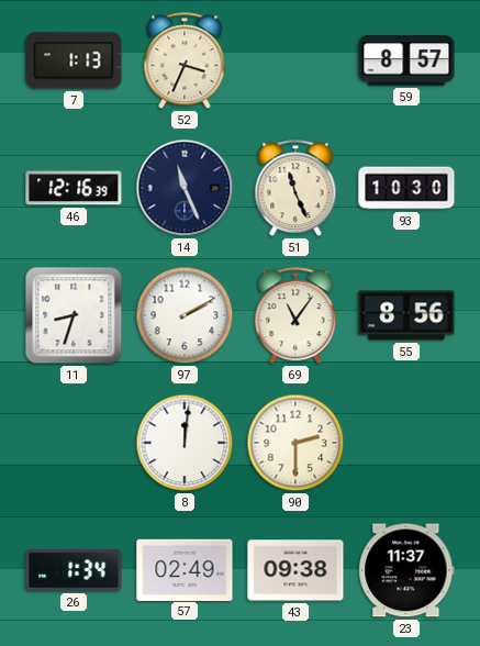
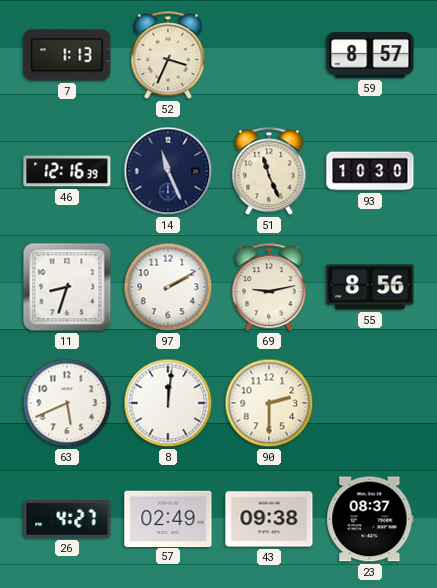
69: 11:06 -> 9:13 (269, 288)
63: none -> 5:41 (67, 403)
26: 1:34 -> 4:27 (67, 519)
23: 11:37 -> 08:37 (370, 519)
